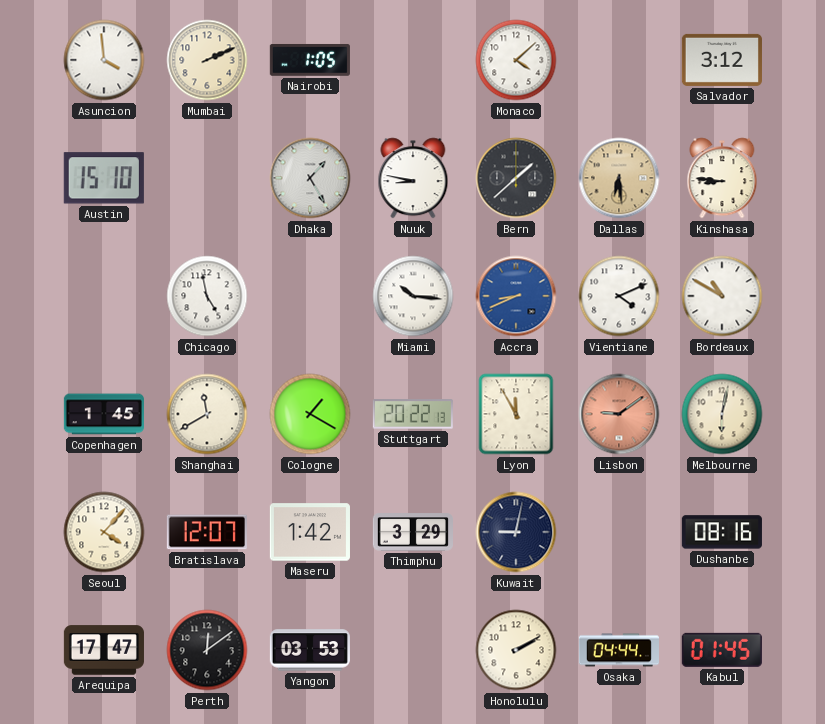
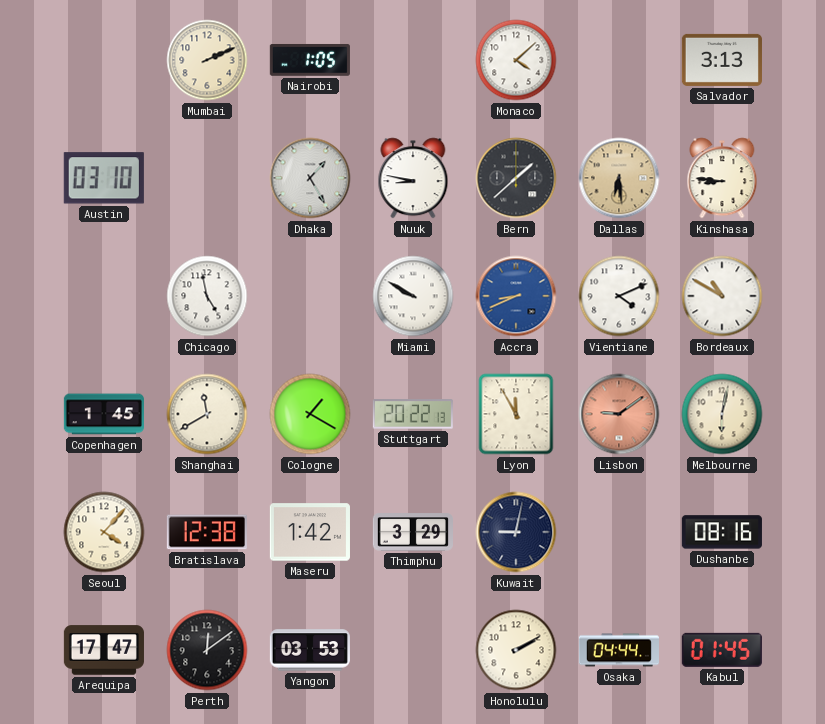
Asuncion: 3:59 -> none (104, 60)
Salvador: 3:12 -> 3:13 (722, 60)
Austin: 15:10 -> 03:10 (104, 178)
Miami: 10:16 -> 9:50 (413, 296)
Bratislava: 12:07 -> 12:38 (207, 532)
